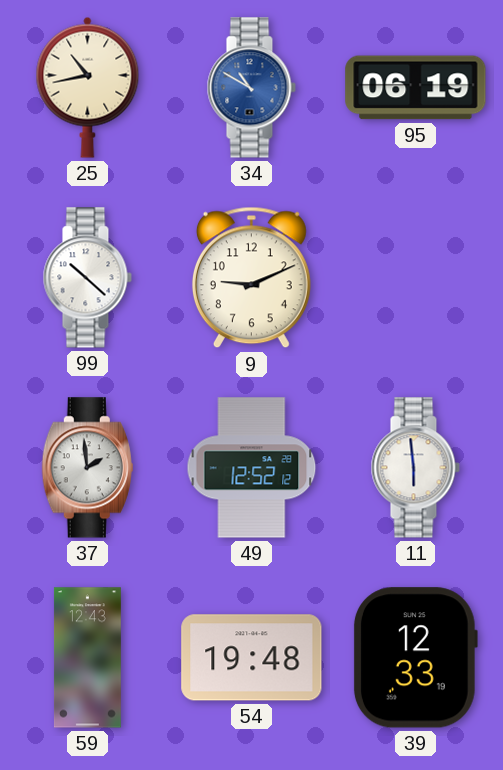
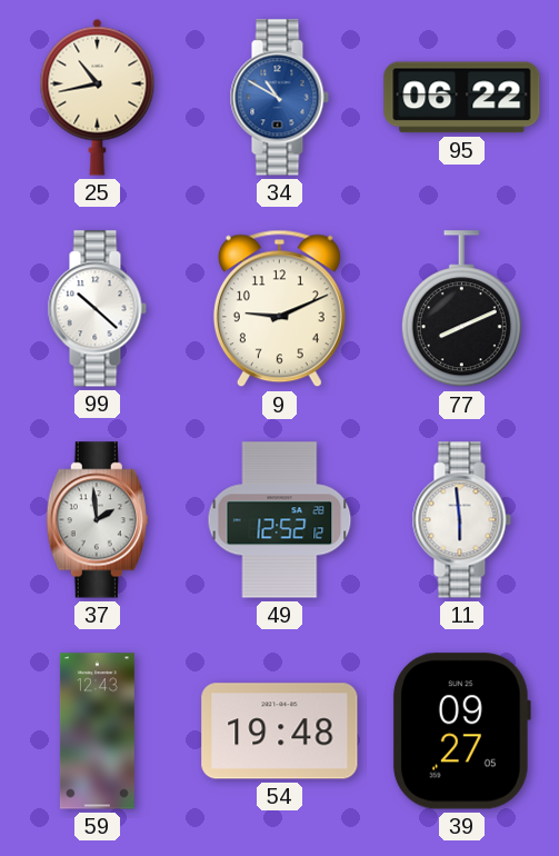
95: 06:19 -> 06:22 (462, 98)
77: none -> 8:11 (461, 309)
39: 12:33 -> 09:27 (461, 731)
